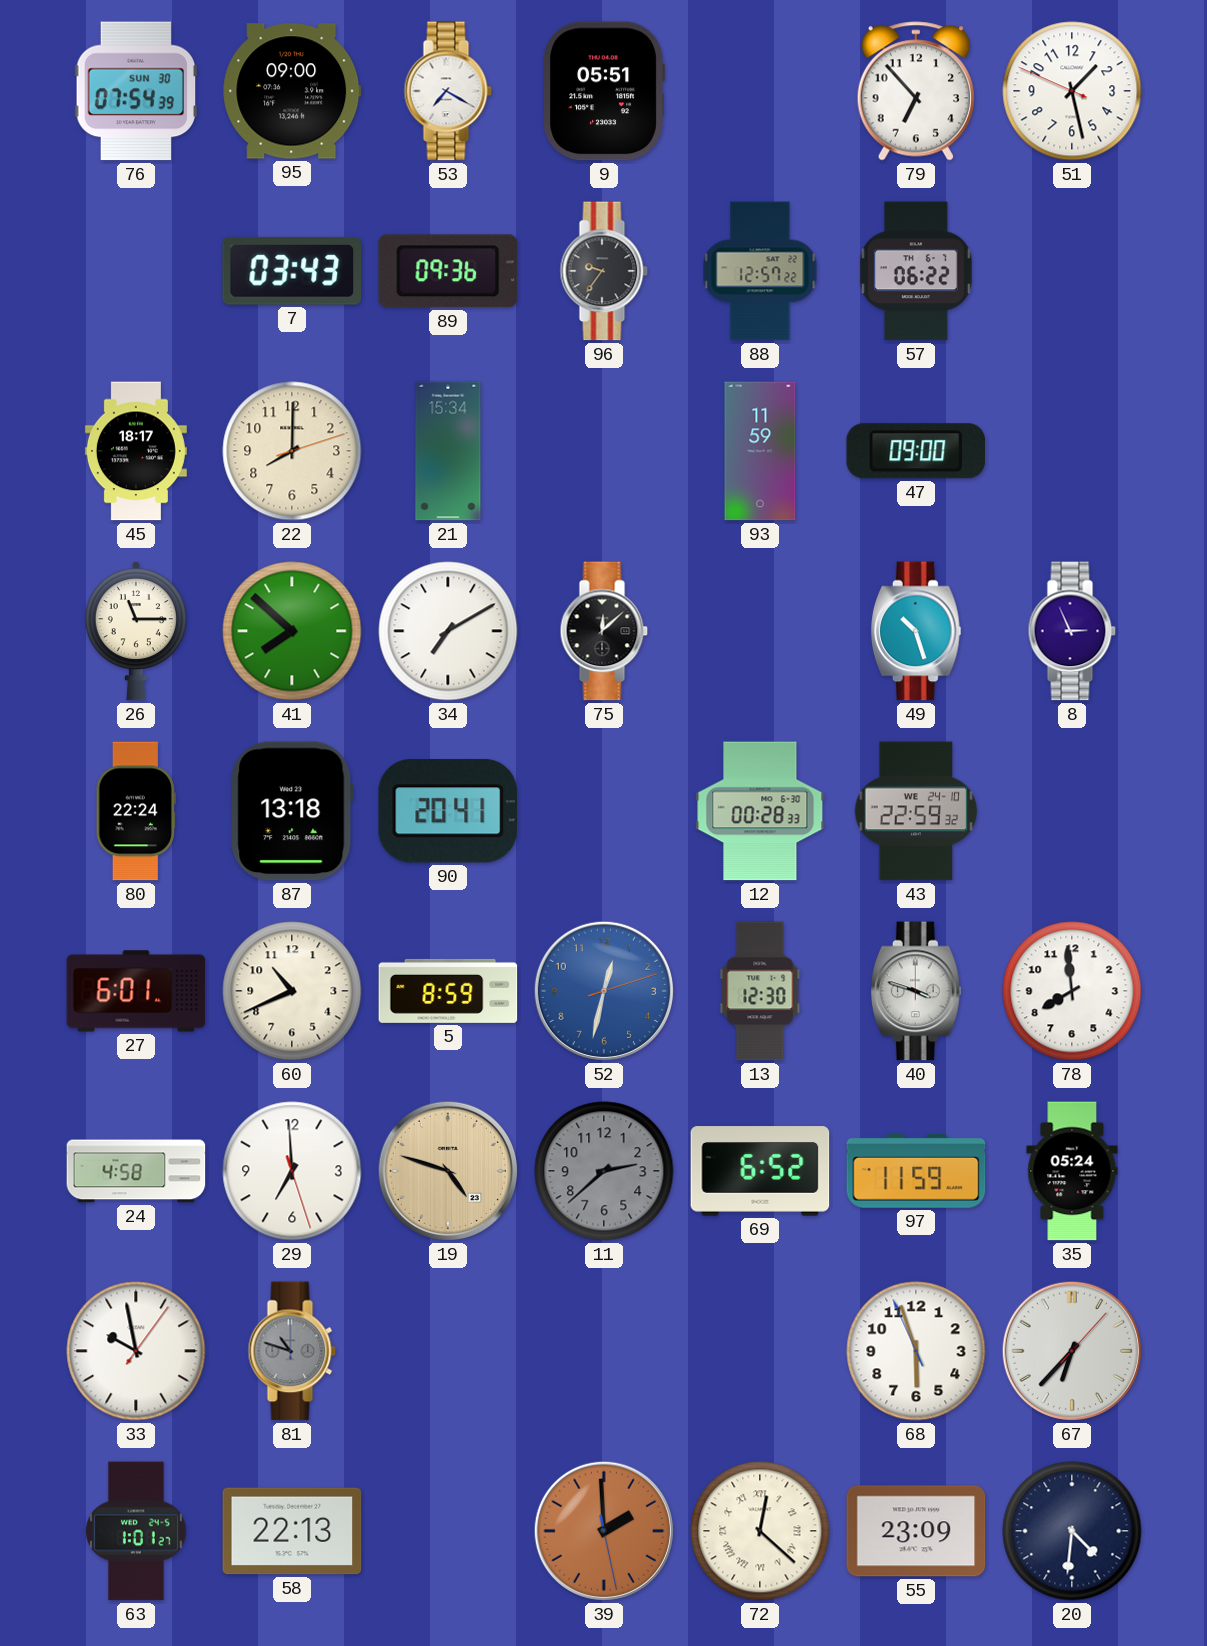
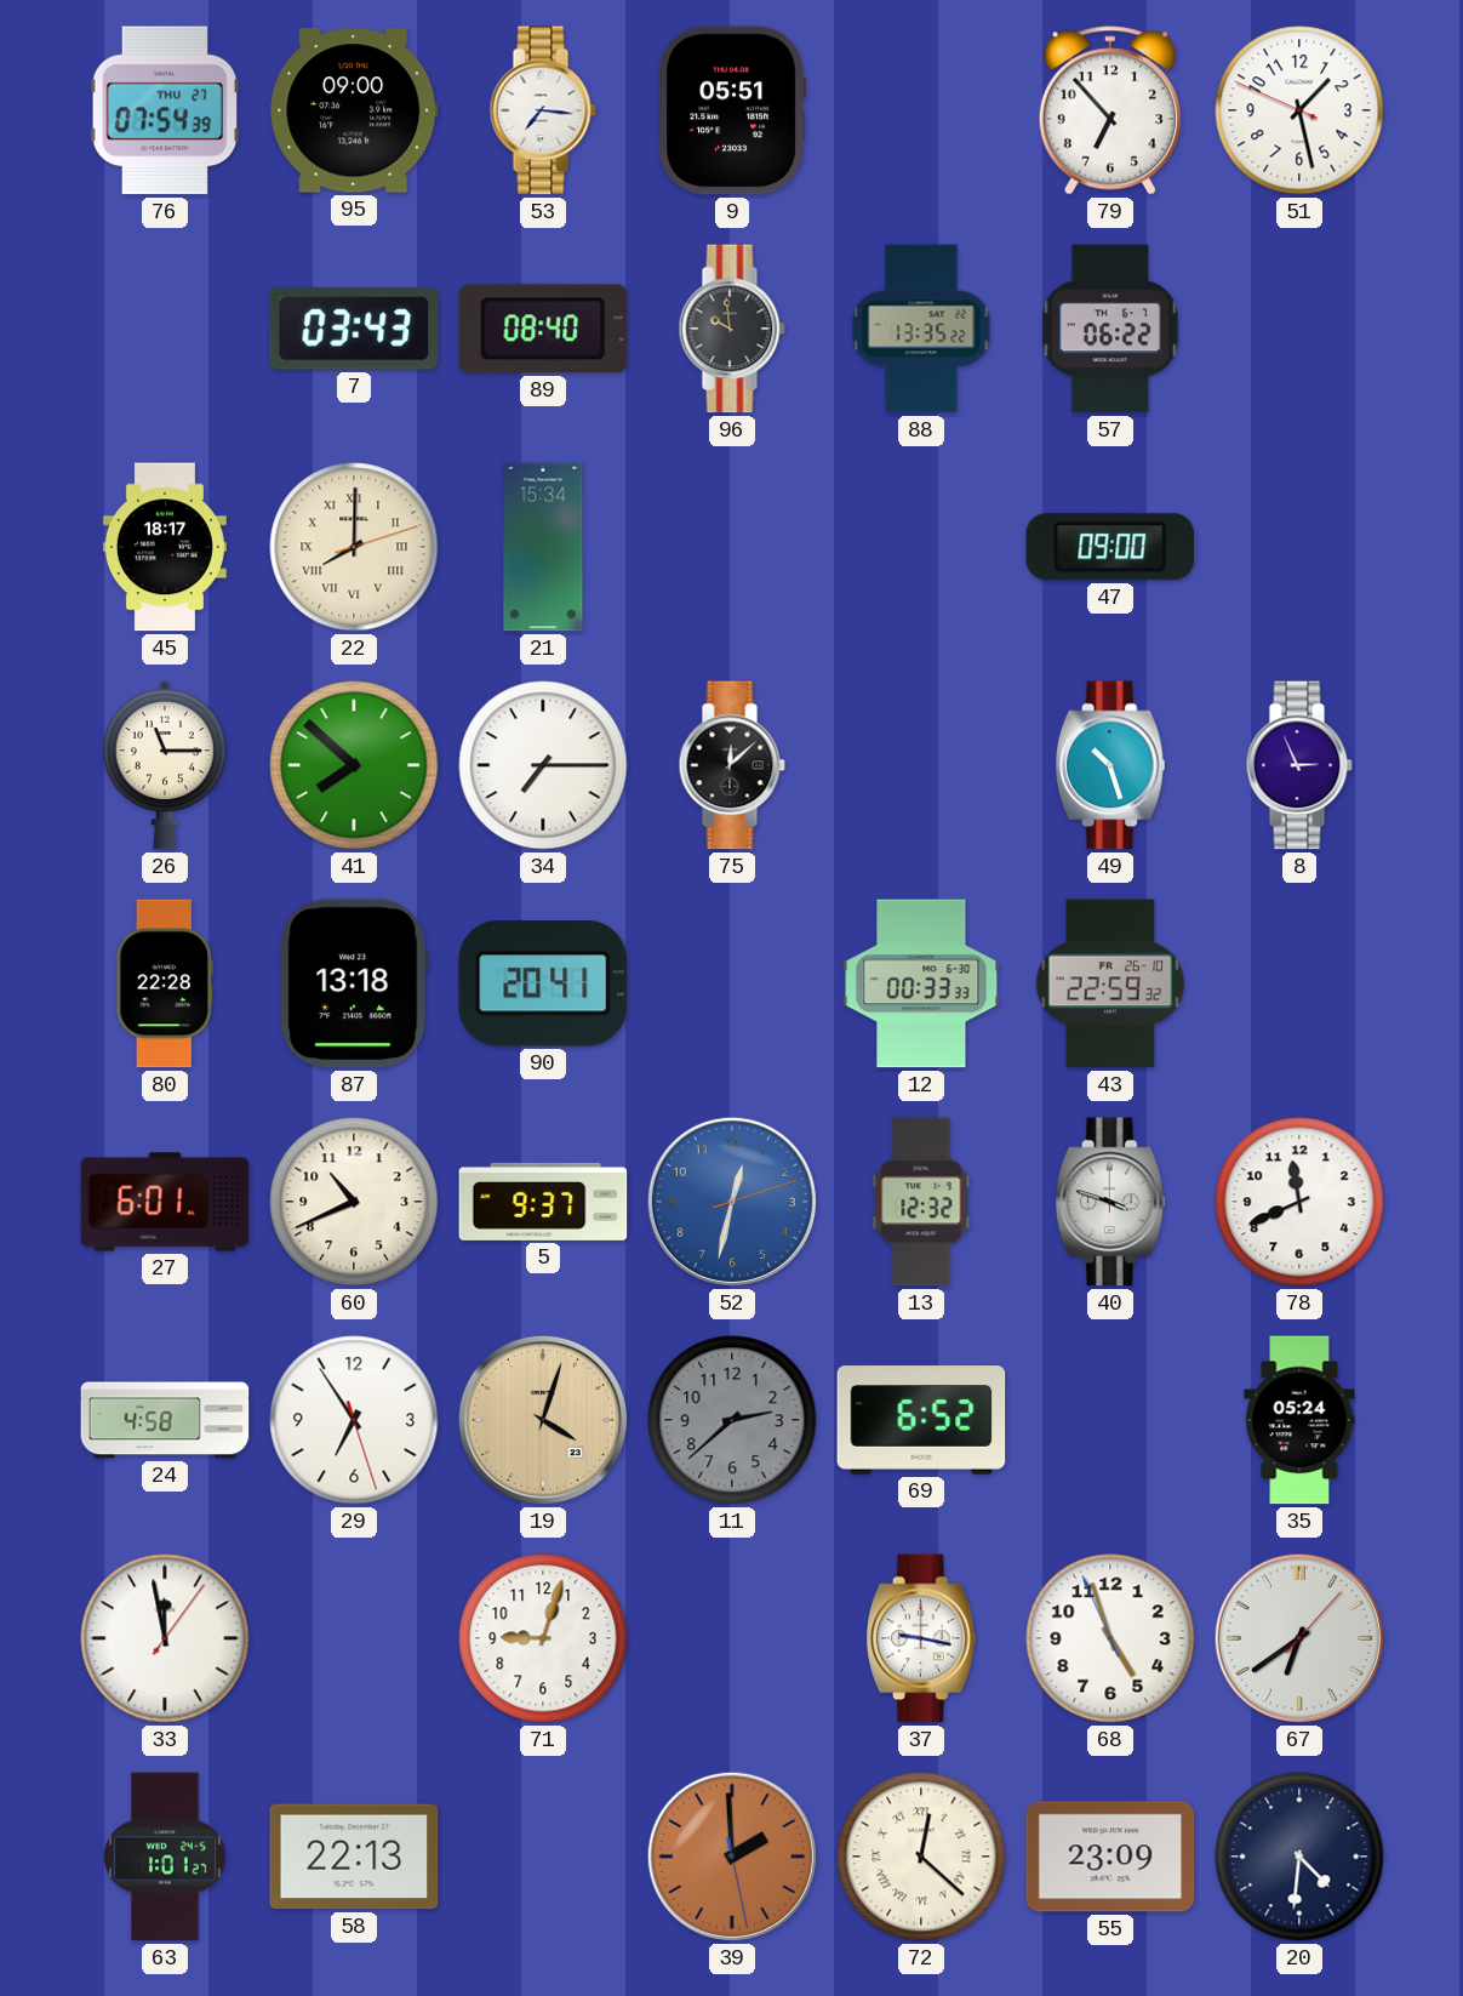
76 date: SUN 30 -> THU 27 (165, 110)
53: 7:20 -> 7:16 (543, 110)
89: 09:36 -> 08:40 (542, 329)
96: 9:36 -> 9:59 (732, 329)
88: 12:57 -> 13:35 (921, 329)
22 numerals: Arabic -> Roman (354, 547)
93: 11:59 -> none (760, 451)
34: 7:10 -> 7:15 (543, 765)
80: 22:24 -> 22:28 (164, 983)
12: 00:28 -> 00:33 (921, 983)
43 date: WE 24-10 -> FR 26-10 (1110, 983)
5: 8:59 -> 9:37 (543, 1202)
13: 12:30 -> 12:32 (921, 1202)
78: 7:59 -> 11:41 (1299, 1202)
29: 6:59 -> 6:54 (354, 1420)
19: 4:48 -> 4:03 (543, 1420)
97: 11:59 -> none (916, 1172)
33: 9:58 -> 11:58 (165, 1638)
81: 10:48 -> none (292, 1351)
71: none -> 9:03 (543, 1638)
37: none -> 9:17 (921, 1638)
68: 5:56 -> 4:56 (1110, 1638)
67: 6:37 -> 6:39 (1299, 1638)
